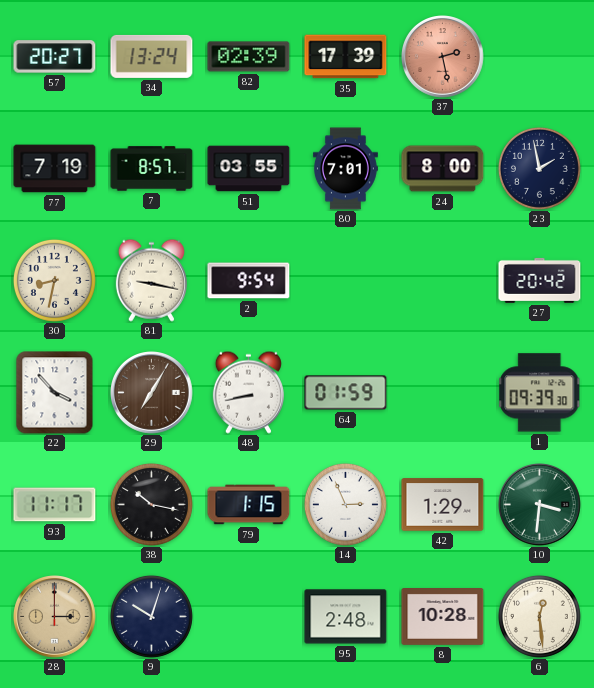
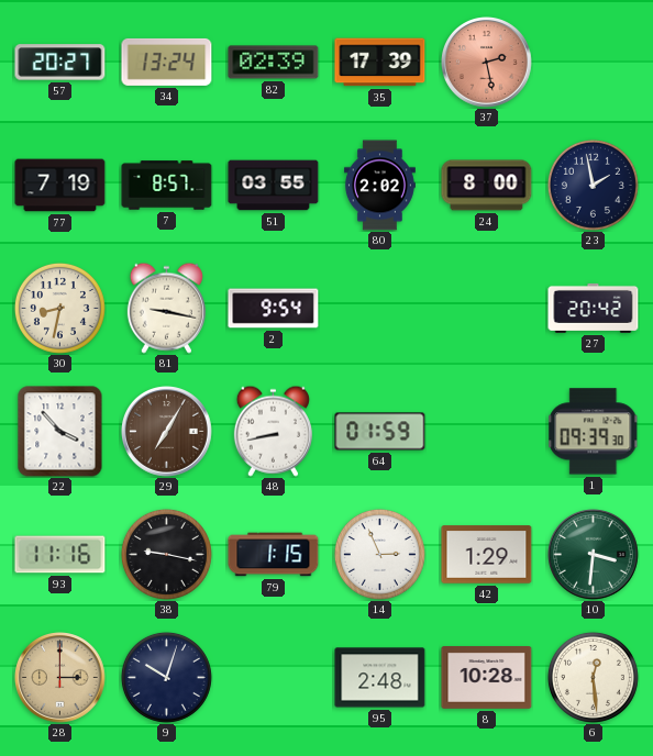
80: 7:01 -> 2:02 (379, 186)
93: 11:17 -> 11:16 (60, 555)
38: 10:17 -> 9:17 (166, 554)
